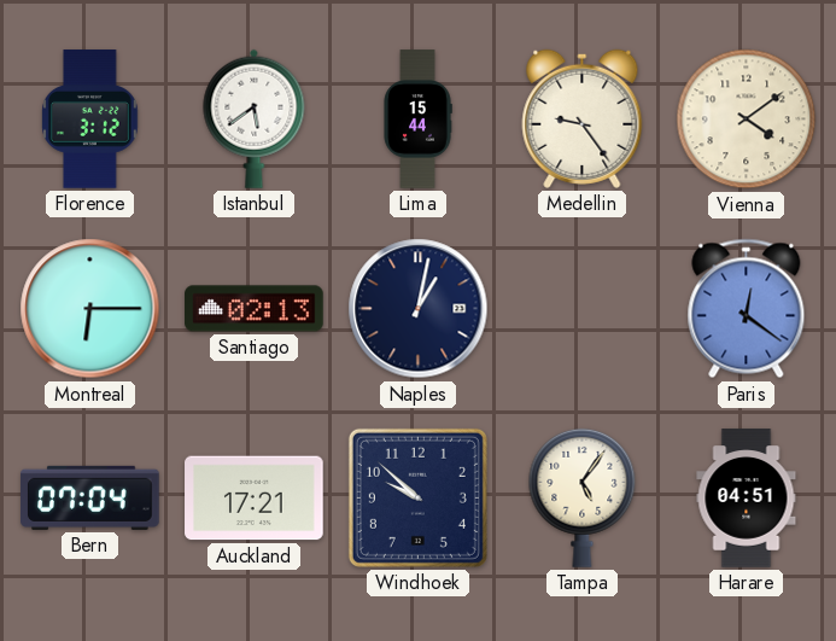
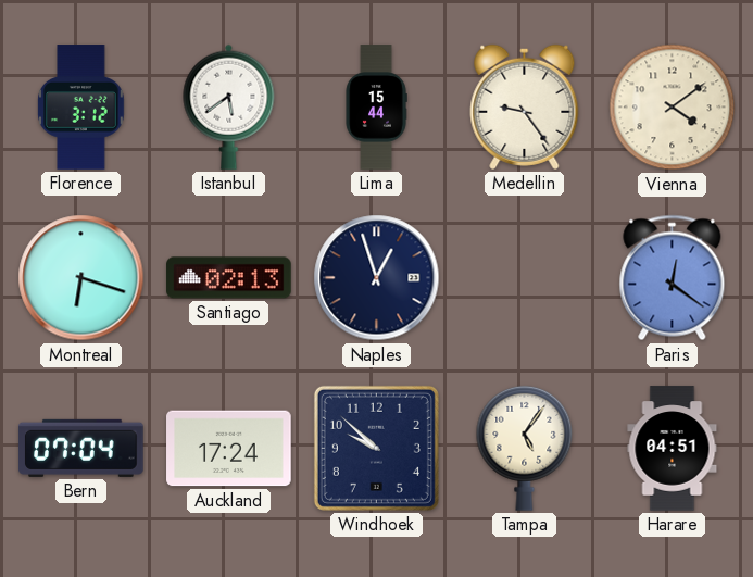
Montreal: 6:15 -> 6:18 (81, 278)
Naples: 1:02 -> 12:57 (377, 278)
Auckland: 17:21 -> 17:24 (229, 449)
